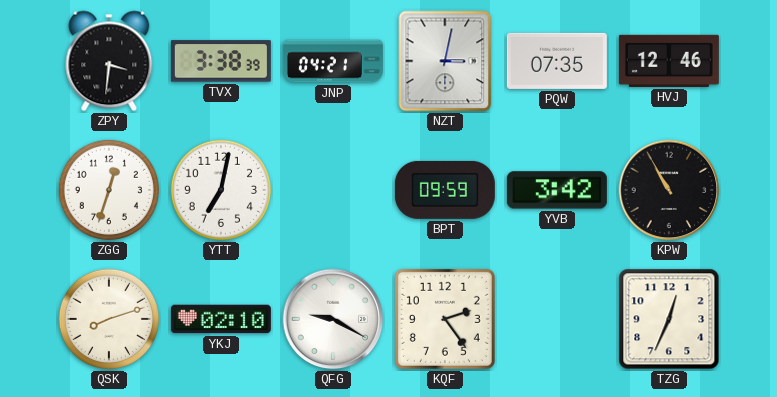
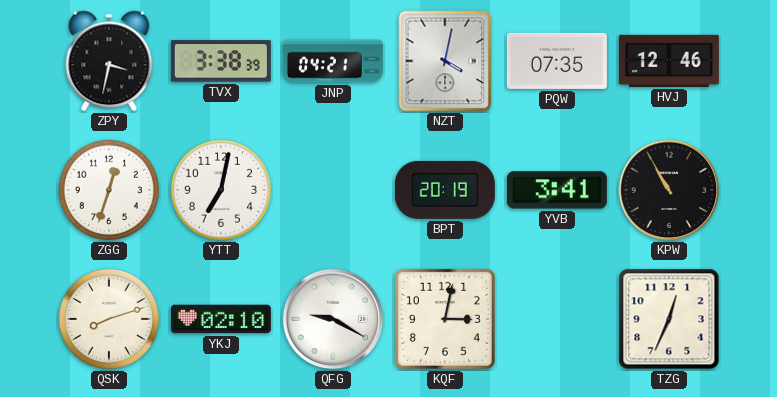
ZPY: 3:31 -> 3:32 (109, 61)
NZT: 3:02 -> 4:02 (445, 61)
BPT: 09:59 -> 20:19 (445, 190)
YVB: 3:42 -> 3:41 (557, 190)
KQF: 2:24 -> 3:02 (445, 319)
